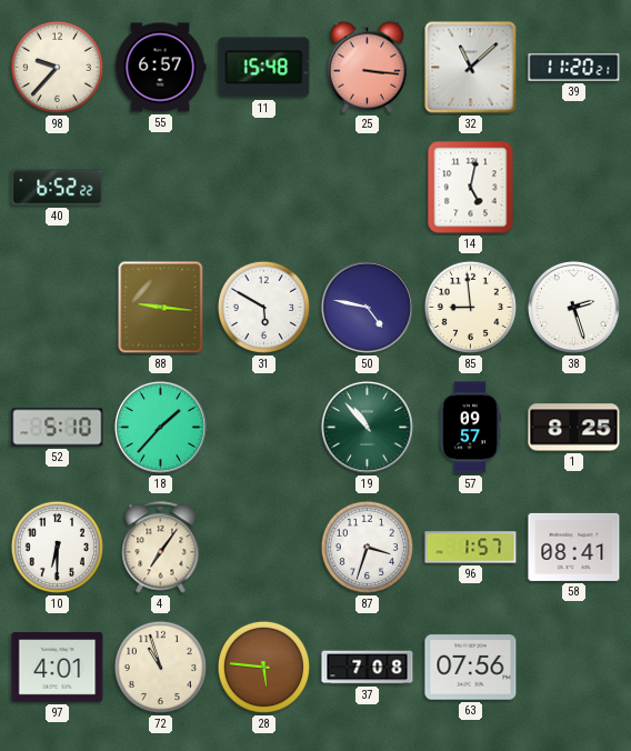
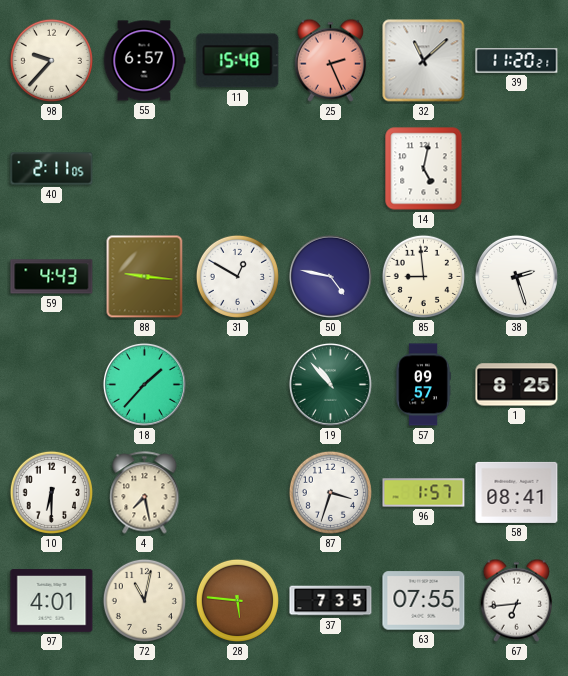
25: 3:16 -> 2:26 (331, 60)
40: 6:52 -> 2:11 (52, 169)
59: none -> 4:43 (52, 277)
31: 5:50 -> 12:50 (237, 276)
52: 5:10 -> none (58, 428)
4: 7:06 -> 7:28 (145, 493)
72: 10:57 -> 11:02 (144, 600)
37: 7:08 -> 7:35 (331, 601)
63: 07:56 -> 07:55 (424, 601)
67: none -> 6:44 (517, 600)
